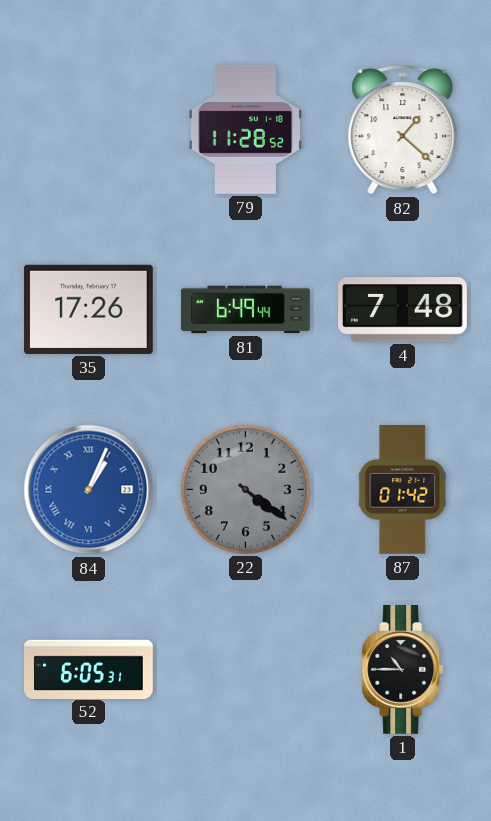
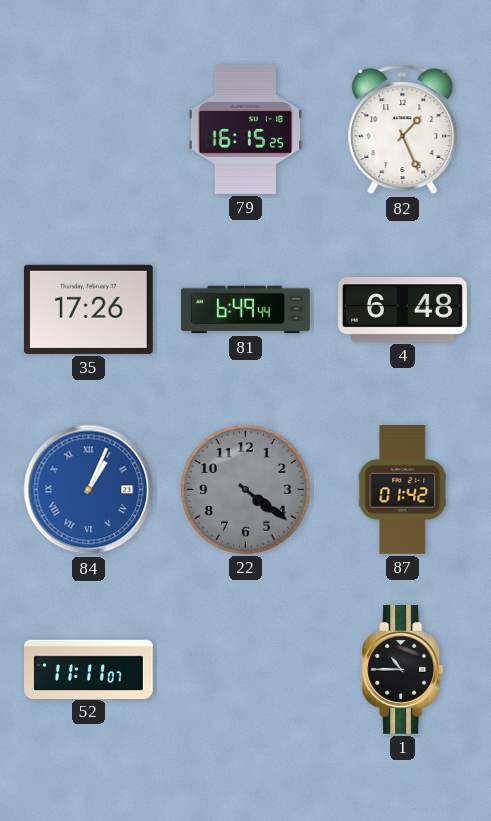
79: 11:28 -> 16:15 (245, 129)
82: 1:22 -> 1:26 (403, 130)
4: 7:48 -> 6:48 (403, 310)
52: 6:05 -> 11:11 (89, 669)
